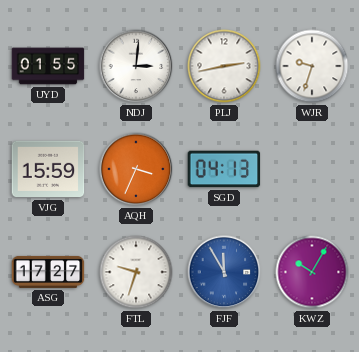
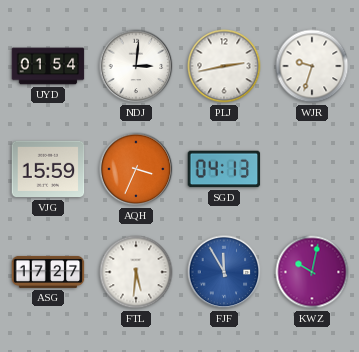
UYD: 01:55 -> 01:54 (48, 66)
FTL: 9:33 -> 5:31 (136, 272)
KWZ: 10:05 -> 10:02 (312, 272)
